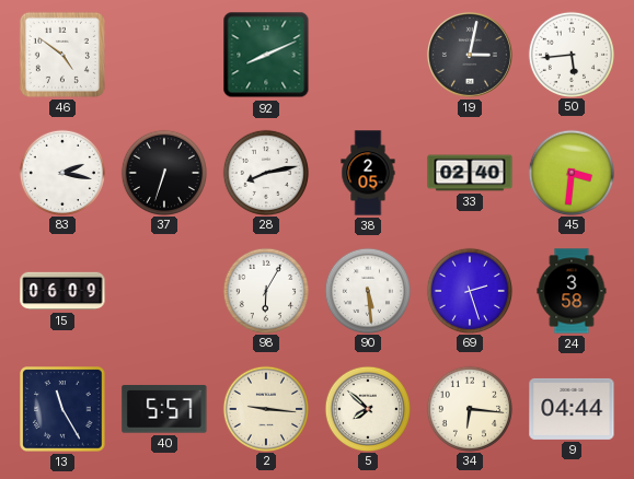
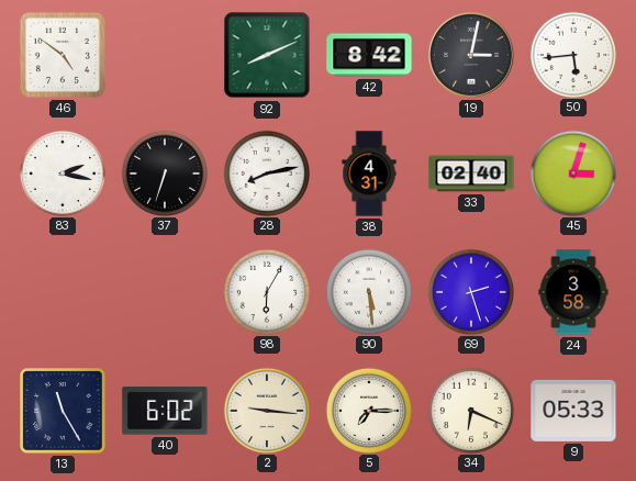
42: none -> 8:42 (369, 55)
38: 2:05 -> 4:31 (369, 174)
45: 3:31 -> 3:03 (572, 172)
15: 06:09 -> none (62, 291)
40: 5:57 -> 6:02 (165, 411)
5: 7:52 -> 7:15 (368, 410)
34: 6:16 -> 6:19 (470, 410)
9: 04:44 -> 05:33 (573, 411)
